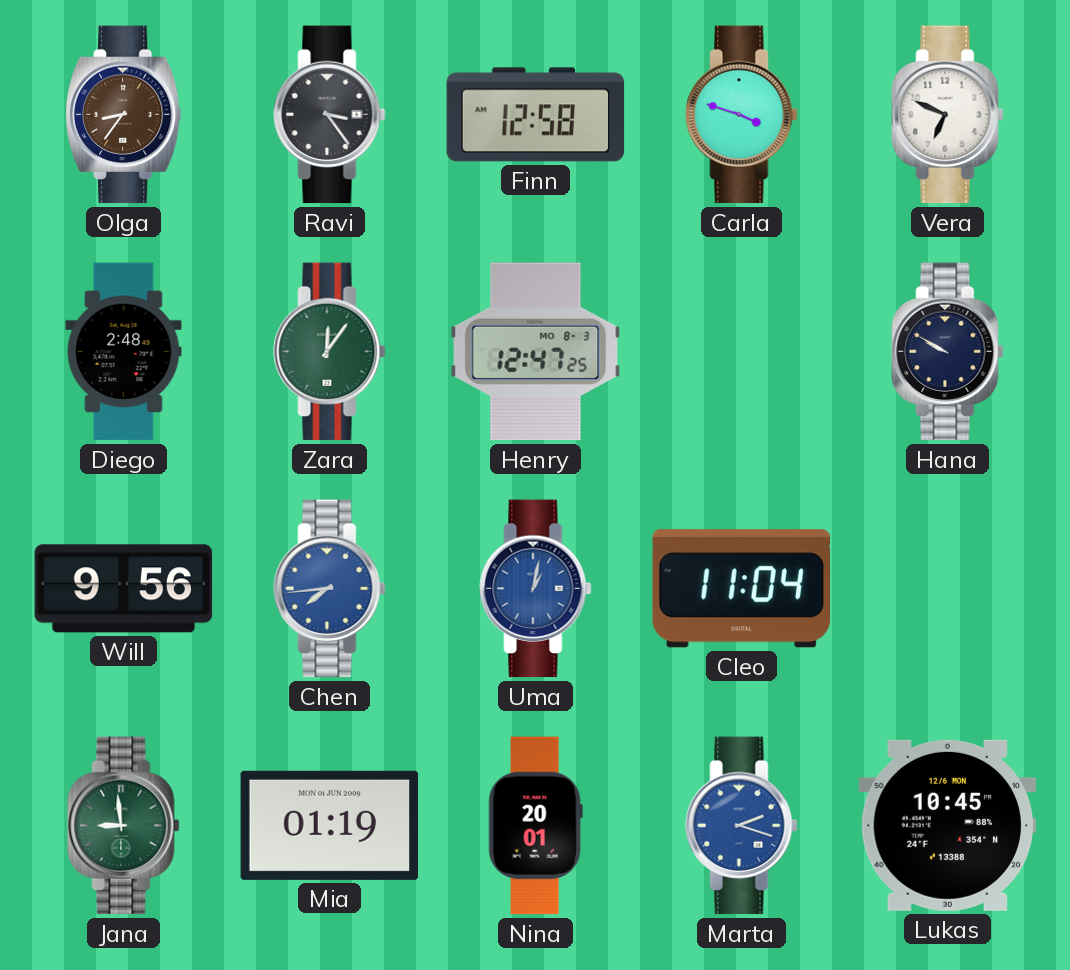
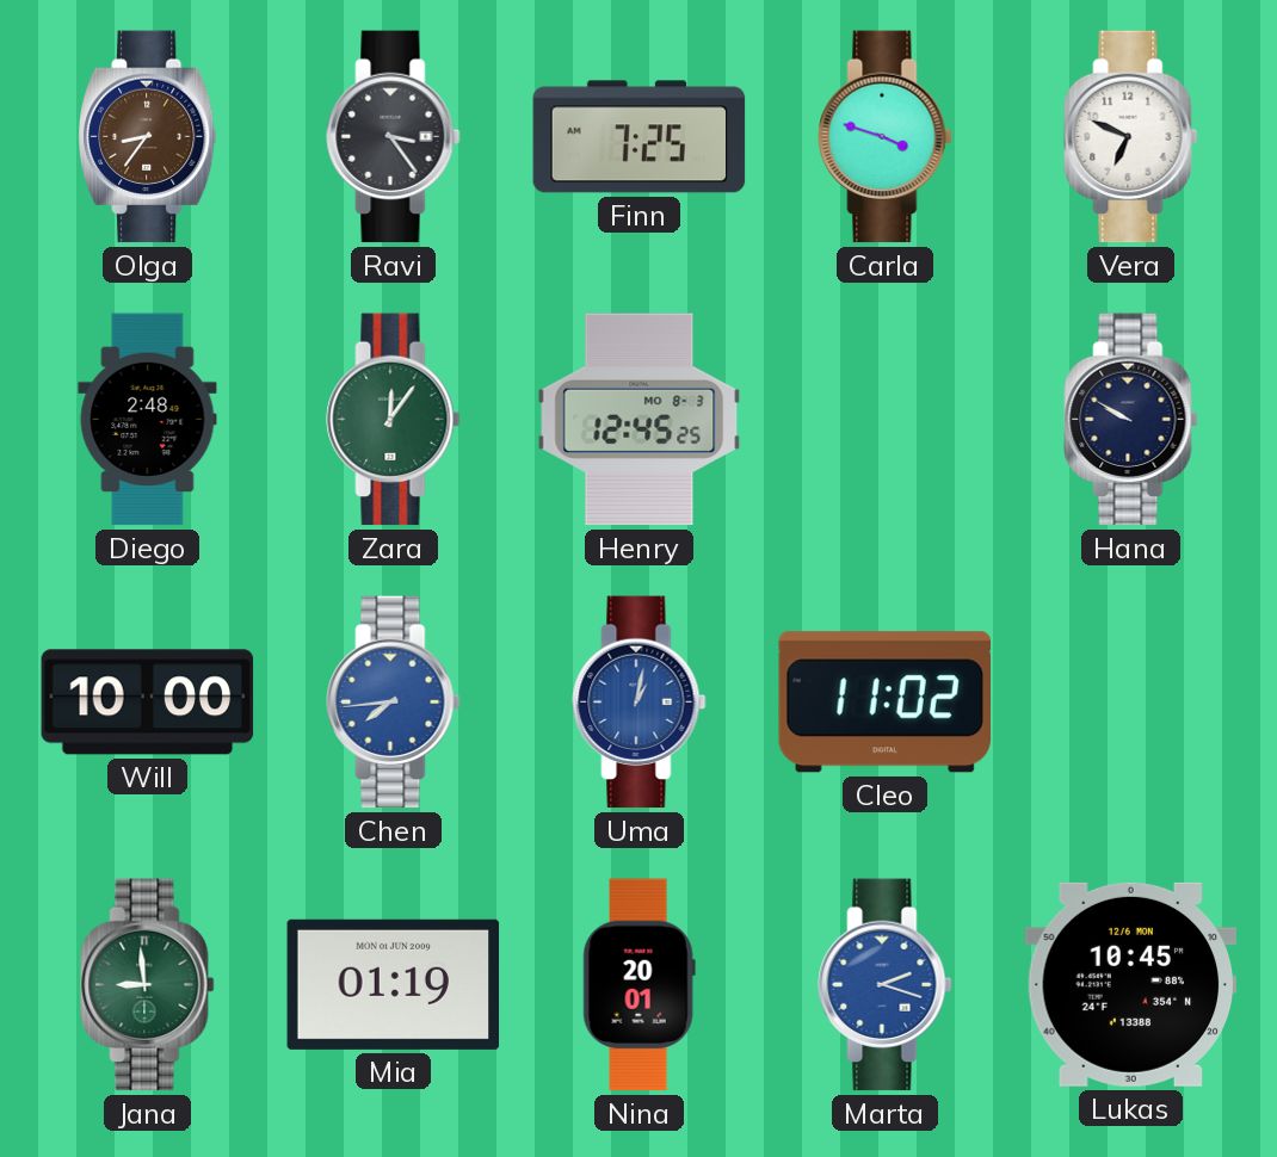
Finn: 12:58 -> 7:25 (640, 137)
Henry: 12:47 -> 12:45 (640, 420)
Will: 9:56 -> 10:00 (148, 703)
Cleo: 11:04 -> 11:02 (884, 703)
